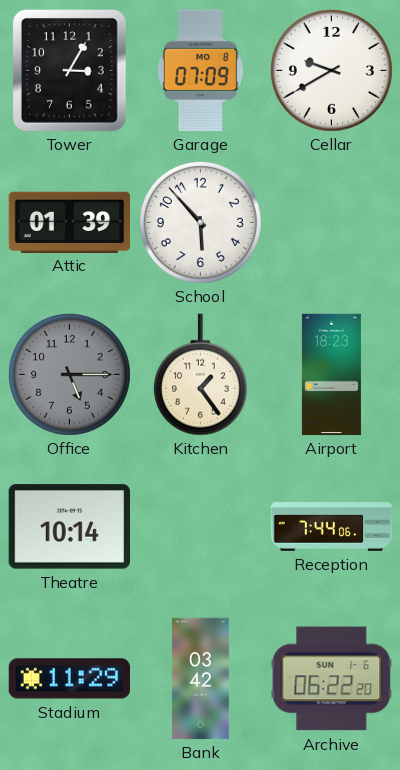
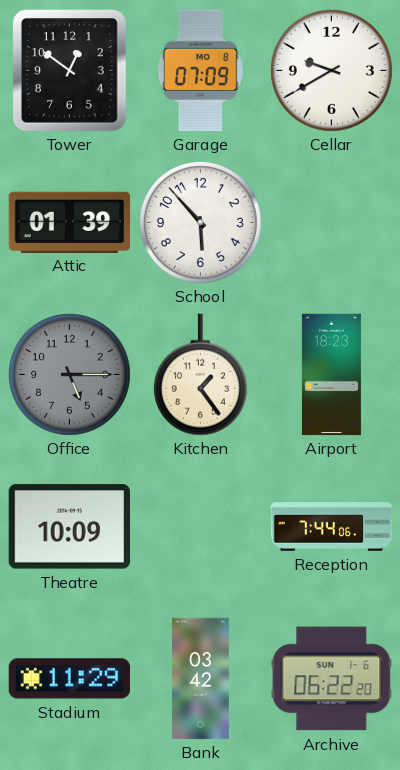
Tower: 3:05 -> 12:51 (70, 71)
Theatre: 10:14 -> 10:09 (69, 527)
